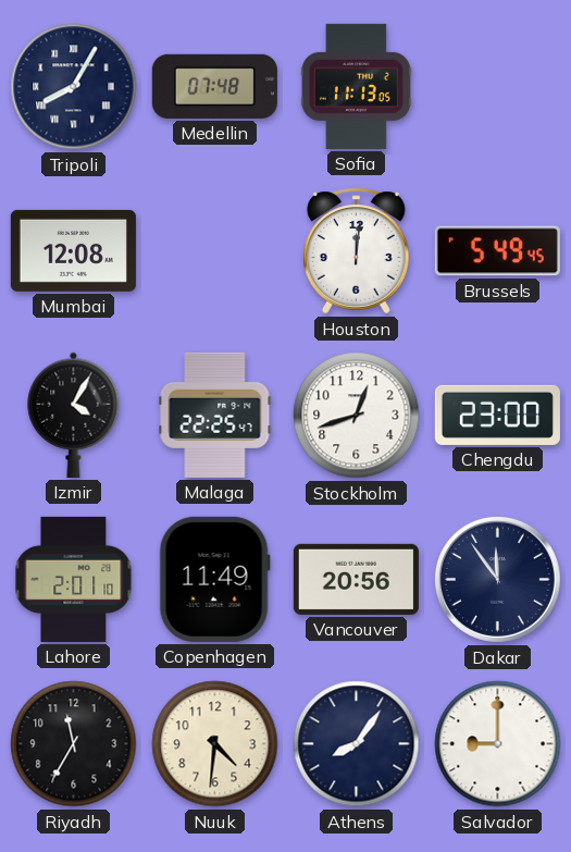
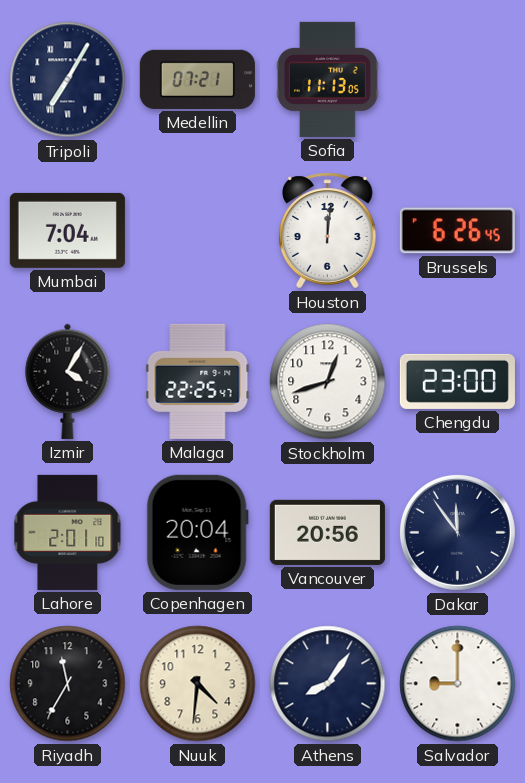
Tripoli: 8:05 -> 7:05 (68, 80)
Medellin: 07:48 -> 07:21 (197, 79)
Mumbai: 12:08 -> 7:04 (67, 230)
Brussels: 5:49 -> 6:26 (457, 231)
Copenhagen: 11:49 -> 20:04 (197, 532)
